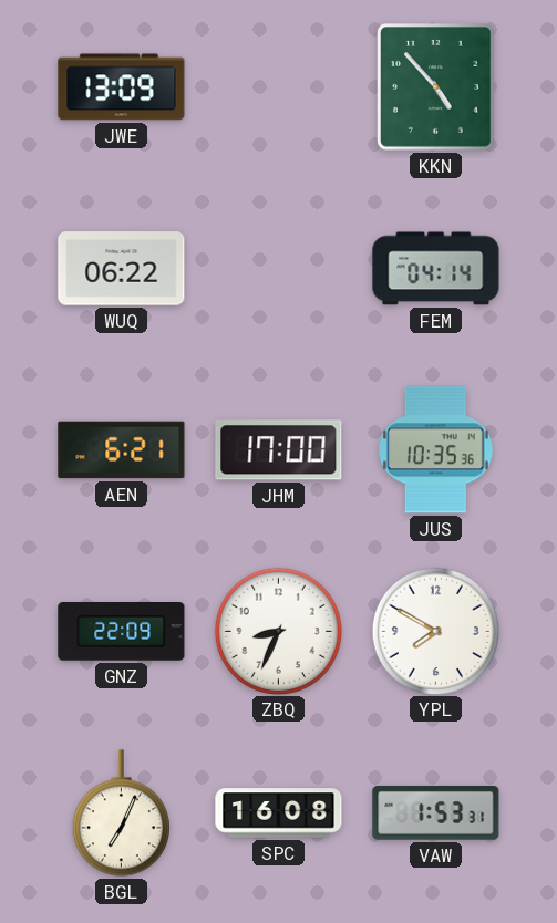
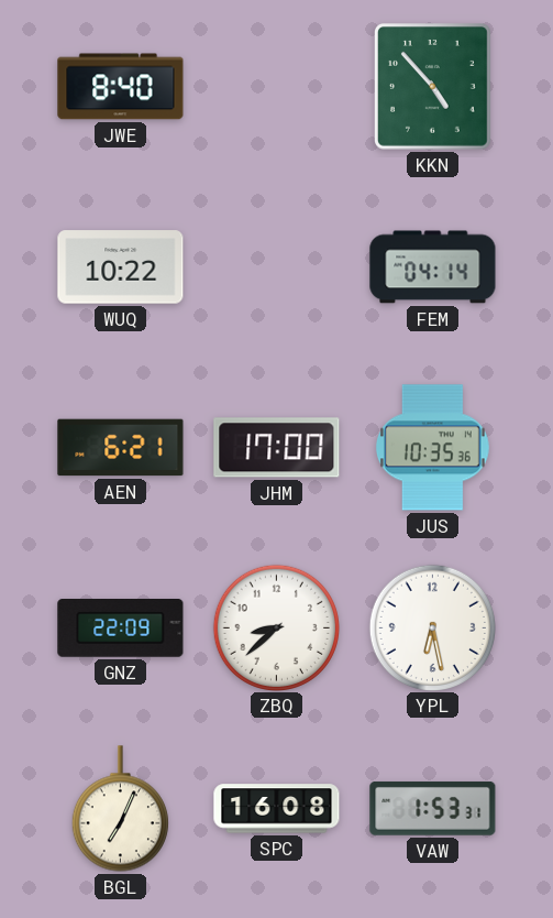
JWE: 13:09 -> 8:40 (121, 87)
WUQ: 06:22 -> 10:22 (121, 267)
ZBQ: 8:34 -> 8:38 (276, 627)
YPL: 7:50 -> 6:28 (432, 627)
